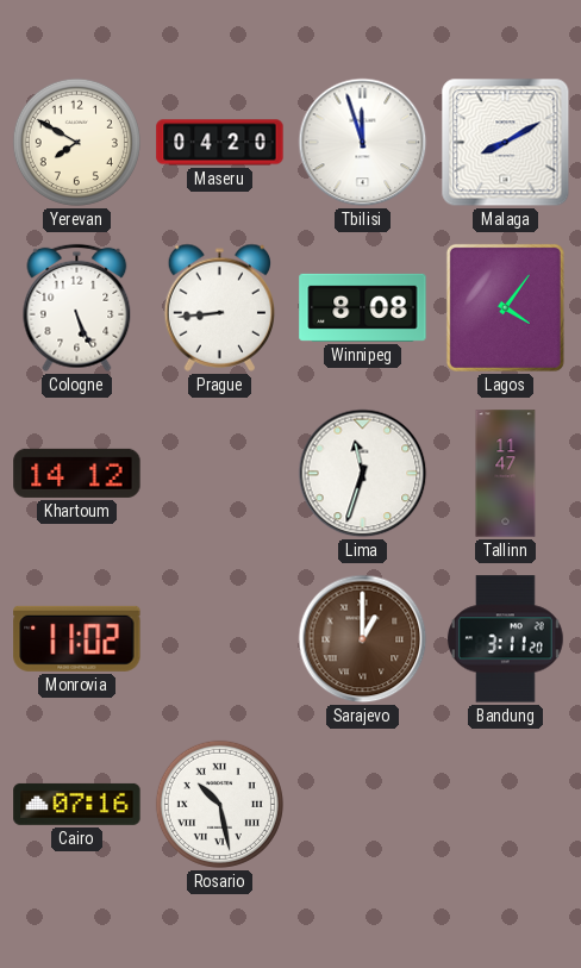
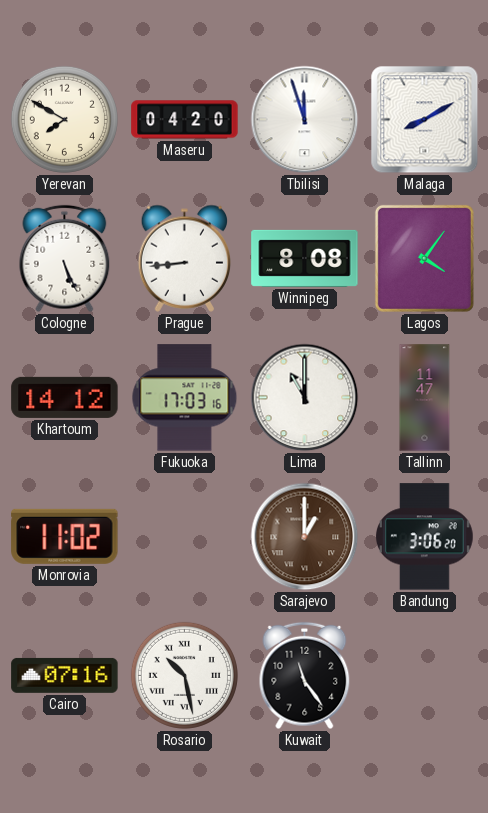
Fukuoka: none -> 17:03 (185, 398)
Lima: 11:33 -> 11:00 (305, 398)
Bandung: 3:11 -> 3:06 (424, 537)
Kuwait: none -> 11:24 (305, 676)
